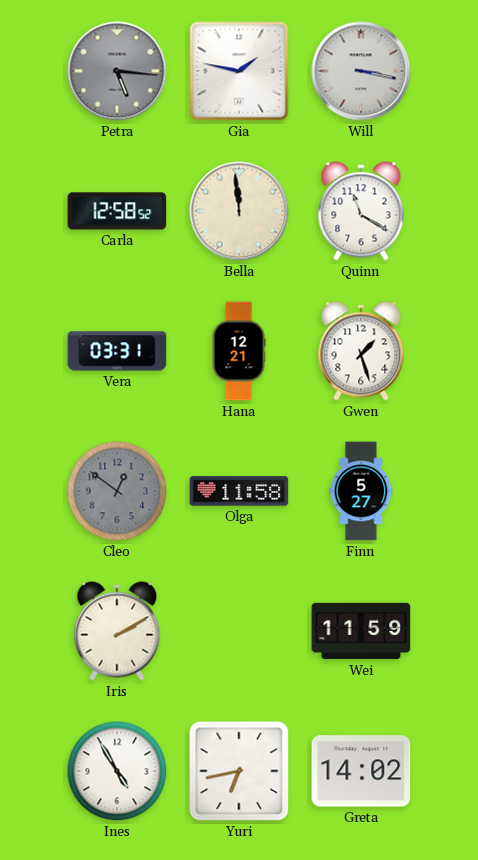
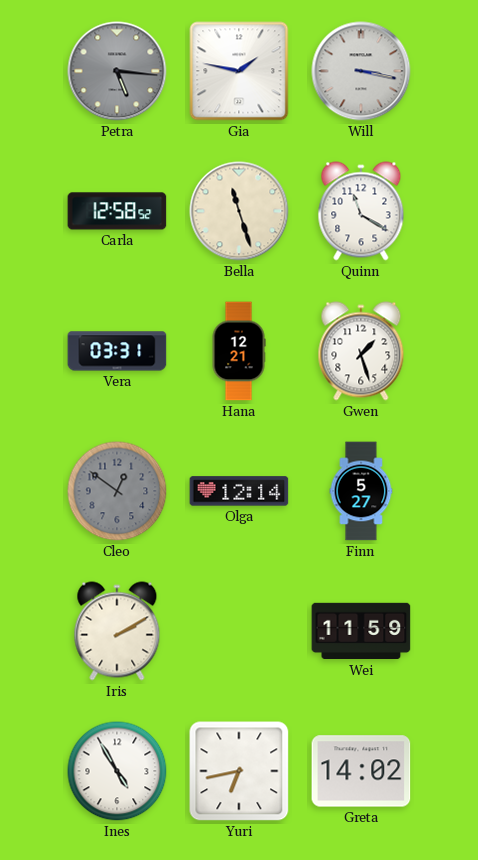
Bella: 11:59 -> 11:27 (239, 211)
Olga: 11:58 -> 12:14 (239, 491)
